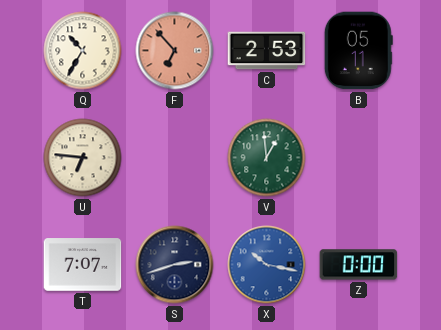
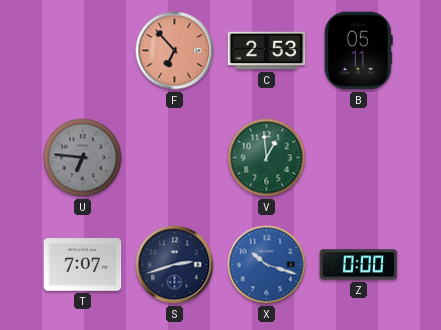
Q: 10:35 -> none (83, 51)
U dial: cream -> grey (83, 158)
X: 10:17 -> 10:18 (267, 265)
